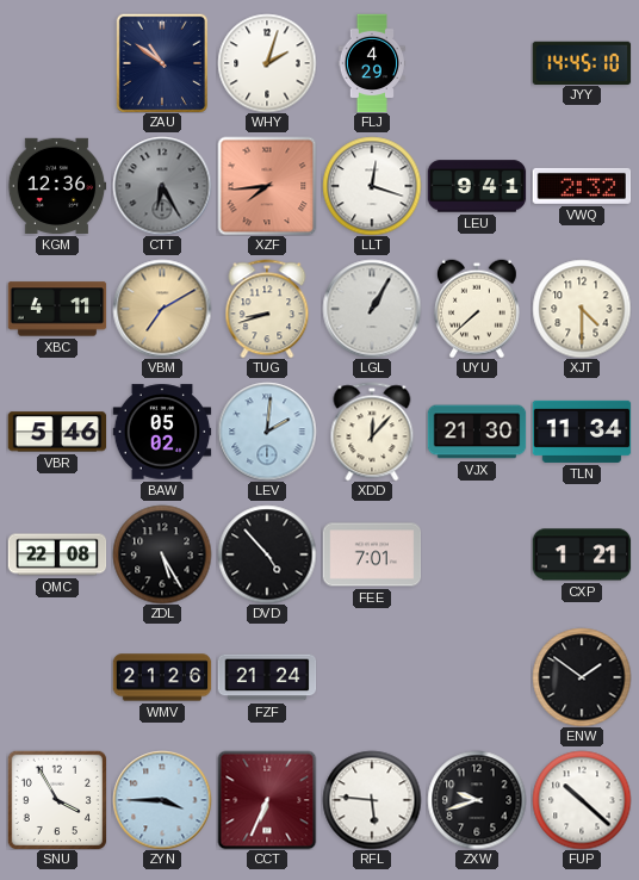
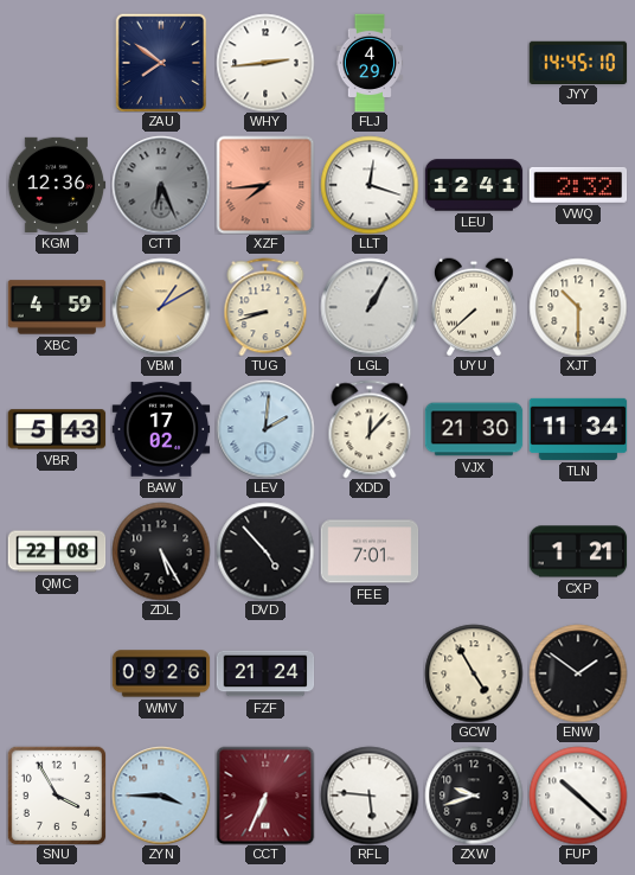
ZAU: 10:51 -> 7:51 (160, 63)
WHY: 2:03 -> 2:44 (265, 63)
CTT: 6:25 -> 6:26 (161, 185)
LEU: 9:41 -> 12:41 (474, 185)
XBC: 4:11 -> 4:59 (57, 307)
VBM: 7:10 -> 1:10 (161, 307)
XJT: 4:30 -> 10:30 (578, 307)
VBR: 5:46 -> 5:43 (57, 429)
BAW: 05:02 -> 17:02 (161, 429)
WMV: 21:26 -> 09:26 (161, 673)
GCW: none -> 4:55 (474, 673)
